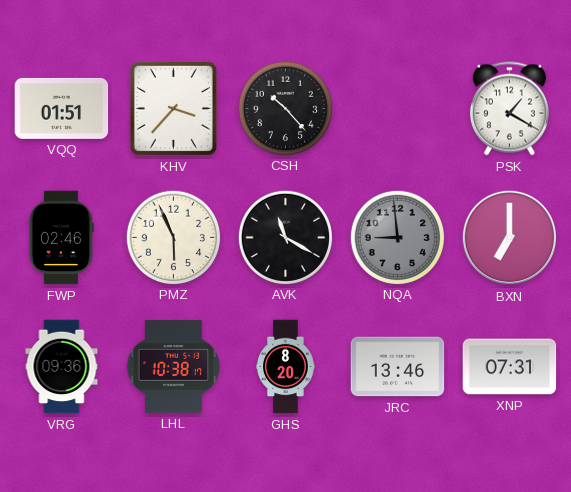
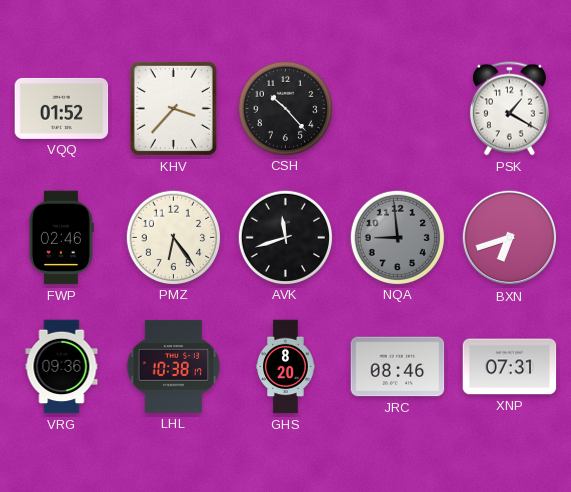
VQQ: 01:51 -> 01:52 (62, 108)
PMZ: 5:56 -> 6:24 (173, 237)
AVK: 11:20 -> 11:42 (285, 237)
BXN: 7:00 -> 6:42 (510, 238)
JRC: 13:46 -> 08:46 (398, 367)
